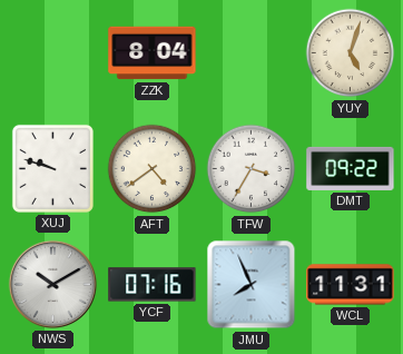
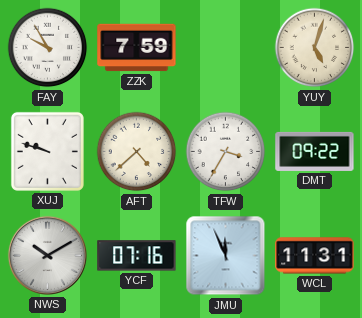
FAY: none -> 9:55 (48, 48)
ZZK: 8:04 -> 7:59 (137, 48)
AFT: 4:39 -> 4:38 (137, 152)
JMU: 7:56 -> 11:56 (226, 256)
